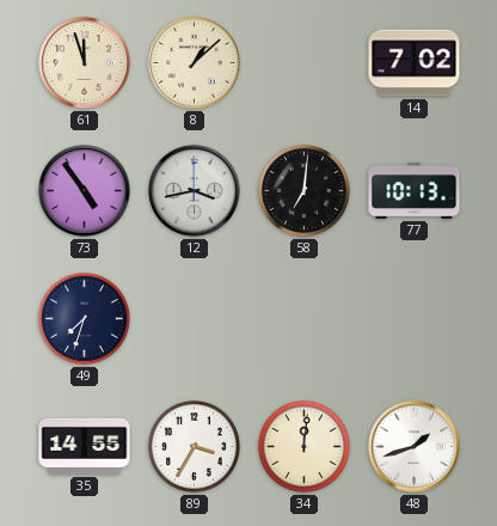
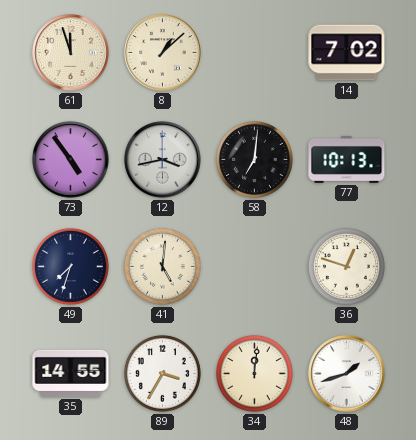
41: none -> 5:01 (162, 266)
36: none -> 12:48 (346, 266)
